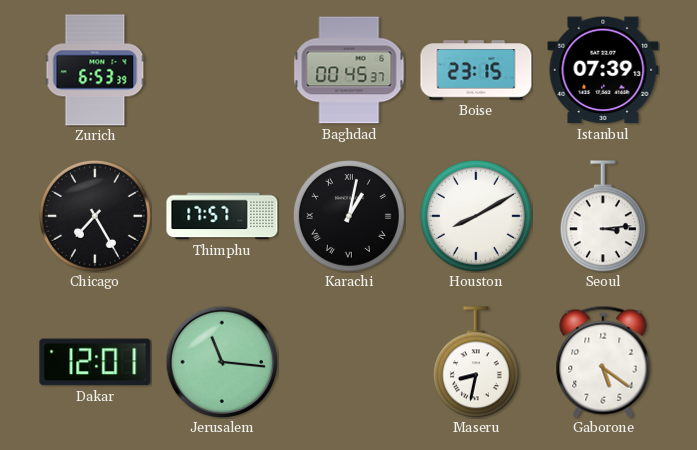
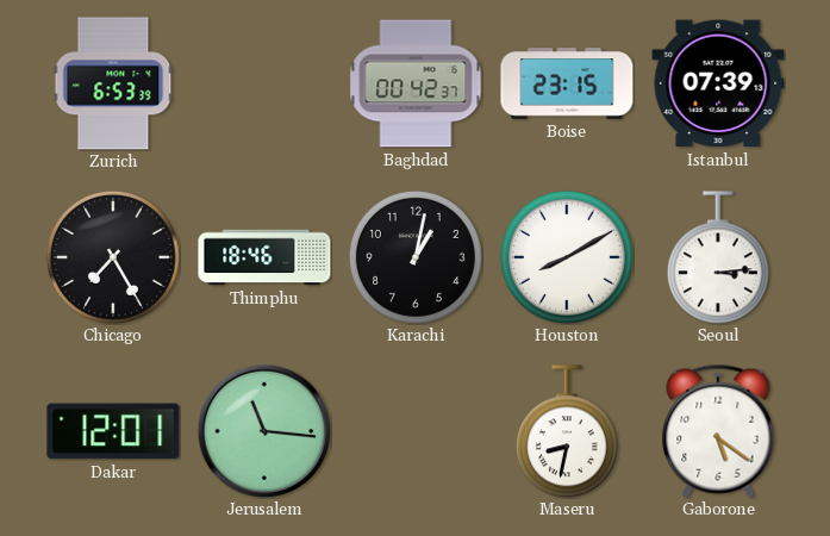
Baghdad: 00:45 -> 00:42 (416, 83)
Thimphu: 17:57 -> 18:46 (264, 257)
Karachi numerals: Roman -> Arabic (416, 257)
